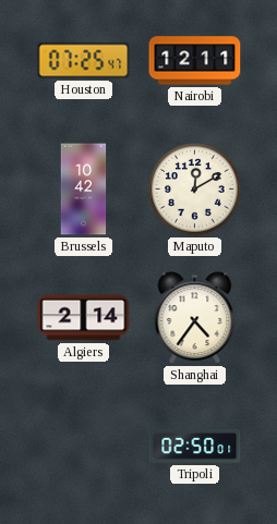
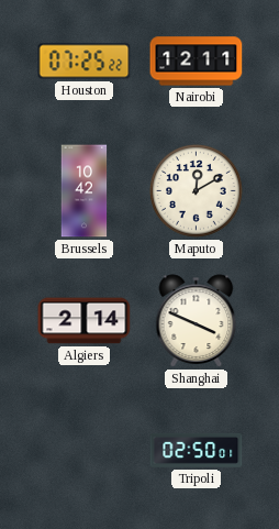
Houston: 07:25:47 -> 07:25:22 (85, 62)
Shanghai: 4:36 -> 3:49 (197, 321)
